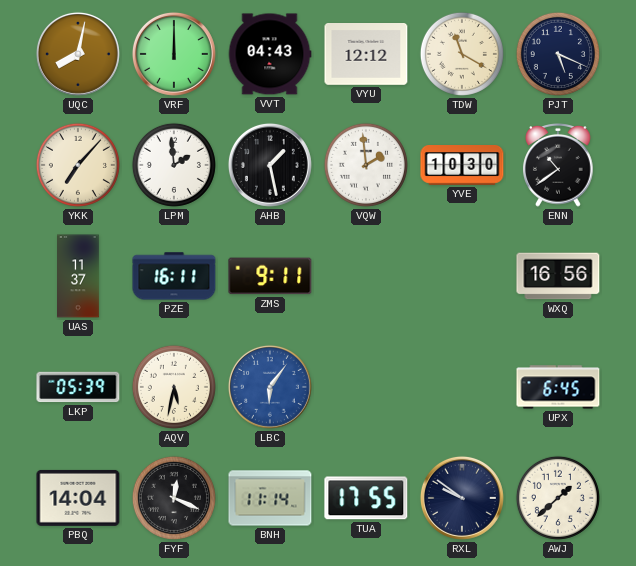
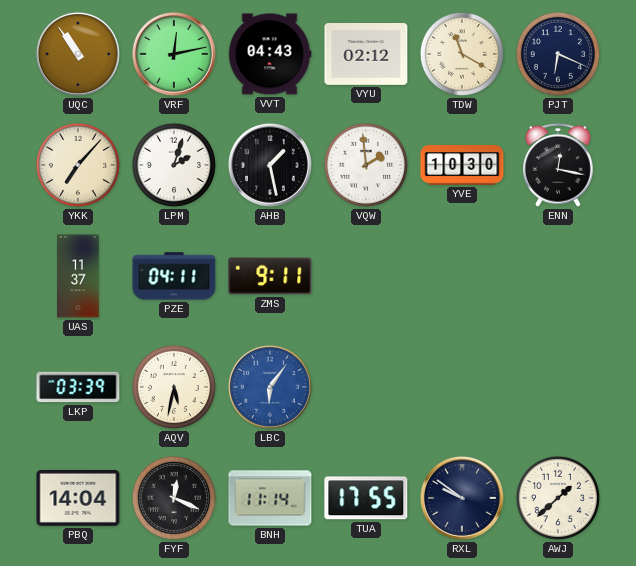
UQC: 8:02 -> 10:54 (78, 54)
VRF: 12:00 -> 12:13 (174, 54)
VYU: 12:12 -> 02:12 (366, 55)
PJT: 5:19 -> 6:19 (558, 54)
LPM: 1:59 -> 2:03 (174, 165)
ENN: 10:39 -> 12:17 (558, 166)
PZE: 16:11 -> 04:11 (174, 276)
WXQ: 16:56 -> none (558, 276)
LKP: 05:39 -> 03:39 (78, 387)
UPX: 6:45 -> none (558, 387)
